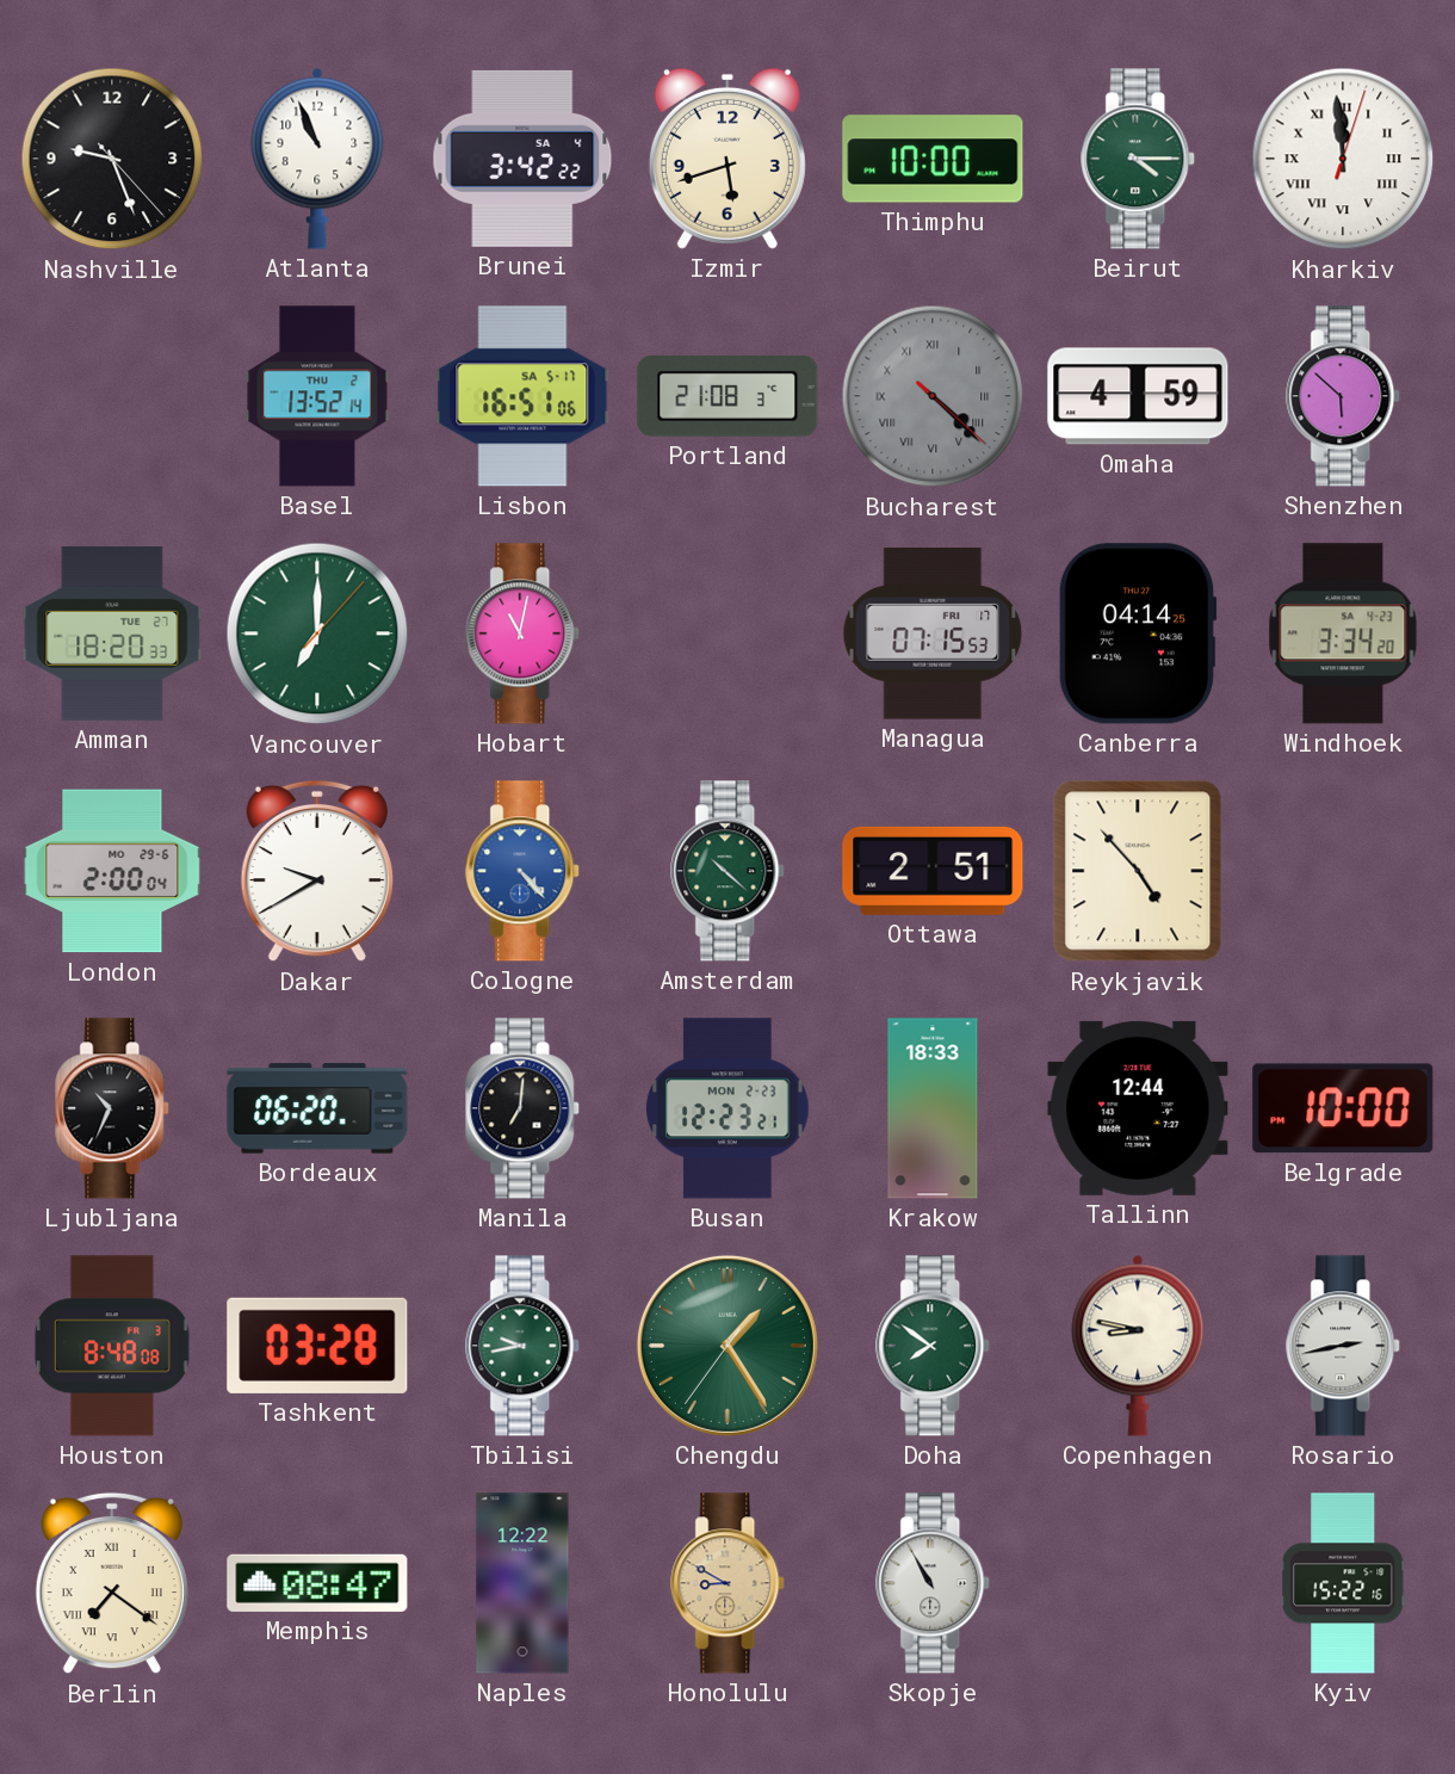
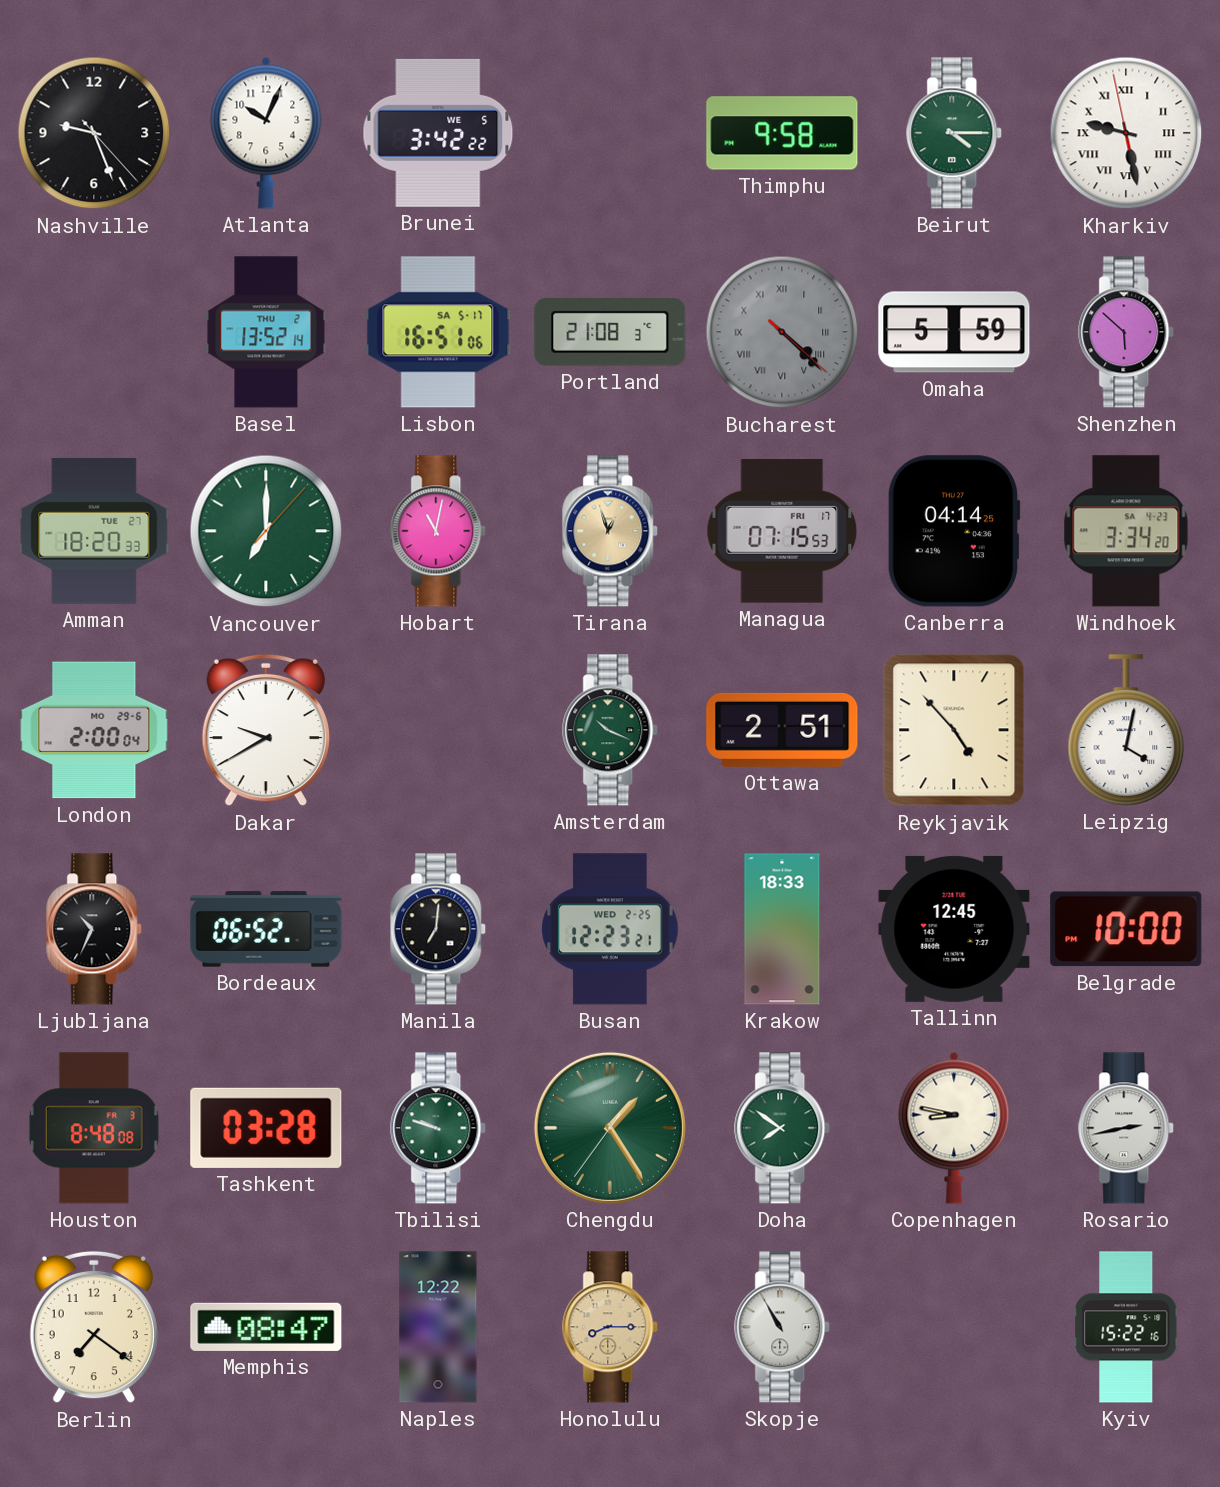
Atlanta: 10:56 -> 10:04 (266, 133)
Brunei date: SA 4 -> WE 5 (438, 133)
Izmir: 5:42 -> none (727, 159)
Thimphu: 10:00 -> 9:58 (782, 133)
Kharkiv: 11:59 -> 9:27 (1126, 133)
Omaha: 4:59 -> 5:59 (954, 332)
Tirana: none -> 12:57 (611, 531)
Cologne: 4:23 -> none (524, 871)
Amsterdam: 10:22 -> 10:19 (611, 730)
Leipzig: none -> 4:02 (1126, 730)
Bordeaux: 06:20 -> 06:52 (266, 929)
Busan date: MON 2-23 -> WED 2-25 (610, 929)
Tallinn: 12:44 -> 12:45 (954, 929)
Tbilisi: 9:43 -> 9:48 (439, 1128)
Berlin numerals: Roman -> Arabic (94, 1327)
Honolulu: 8:50 -> 8:15 (611, 1327)
